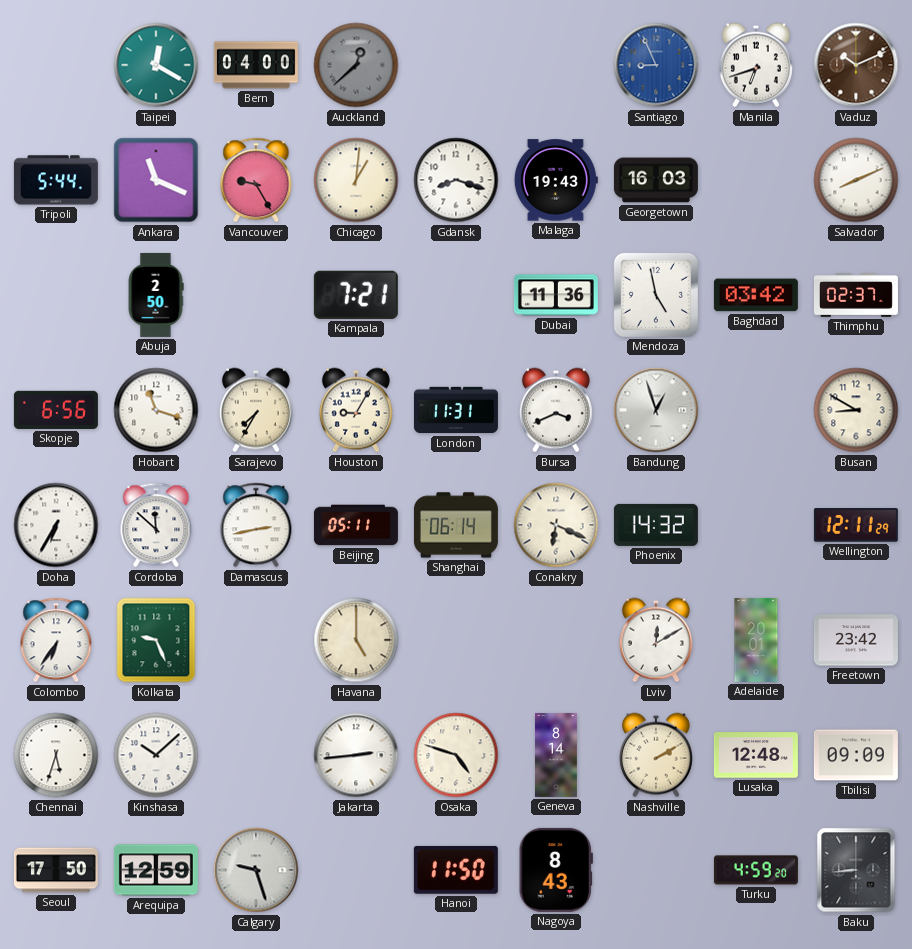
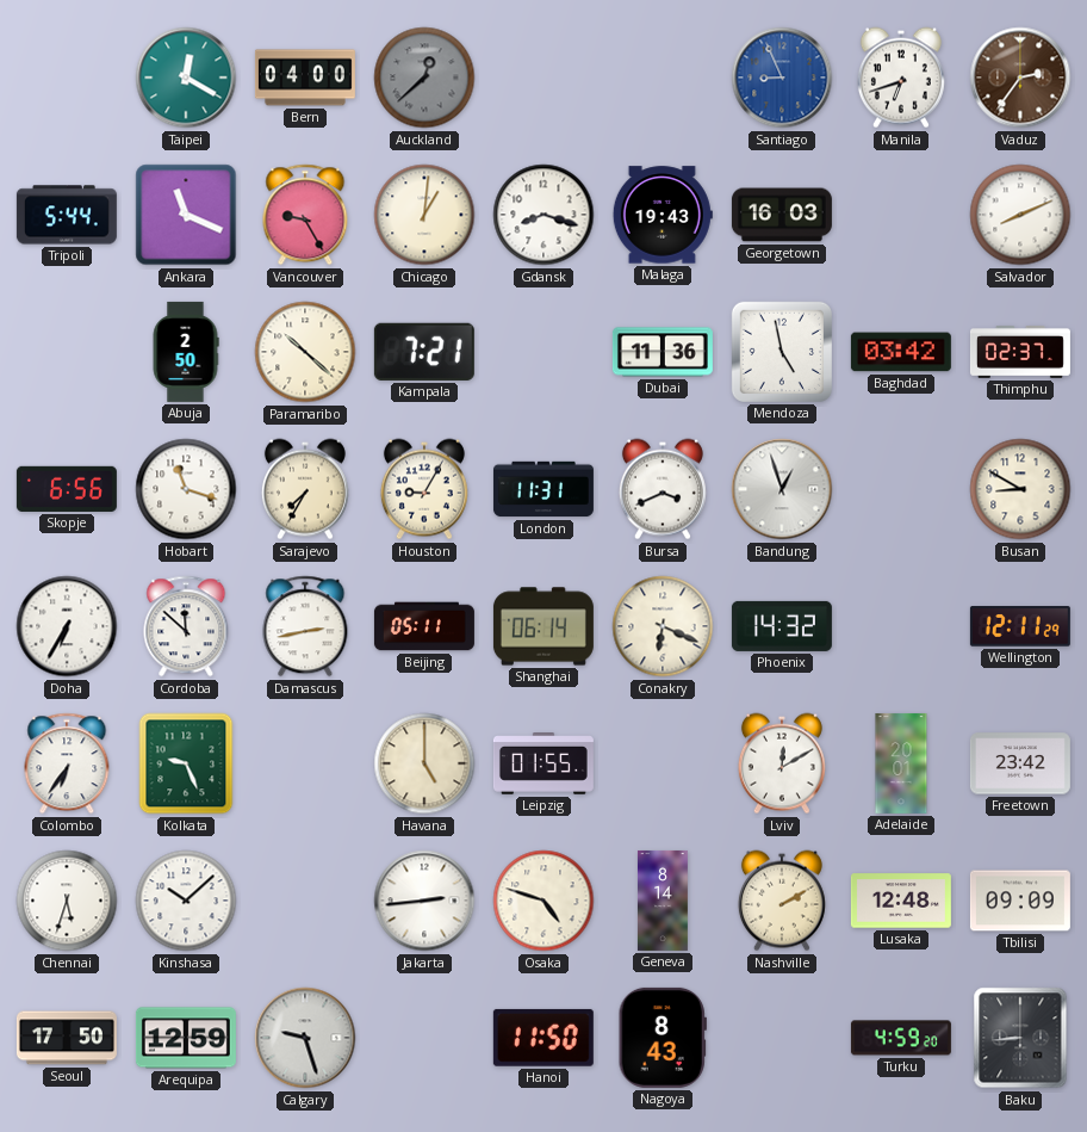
Vaduz: 10:11 -> 2:36 (1020, 78)
Paramaribo: none -> 10:22 (305, 352)
Leipzig: none -> 01:55 (543, 765)
